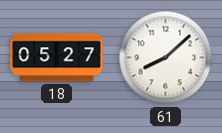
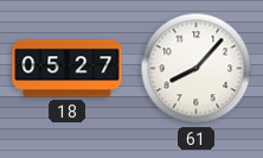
61: 8:08 -> 8:07 (197, 69)
